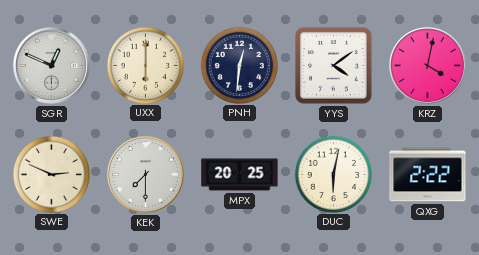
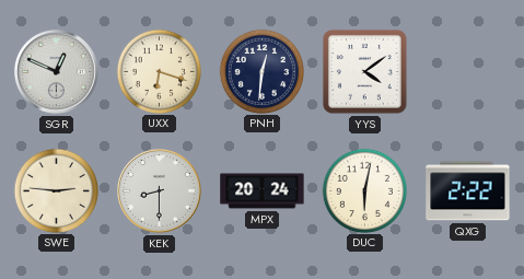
UXX: 6:00 -> 6:18 (159, 71)
KRZ: 4:02 -> none (427, 65)
SWE: 2:49 -> 2:46 (56, 190)
KEK: 7:30 -> 8:30 (159, 190)
MPX: 20:25 -> 20:24 (263, 191)
